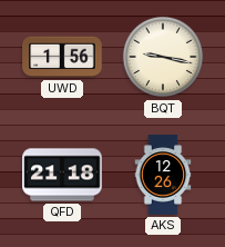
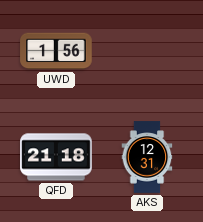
BQT: 9:17 -> none (163, 57)
AKS: 12:26 -> 12:31 (147, 157)
